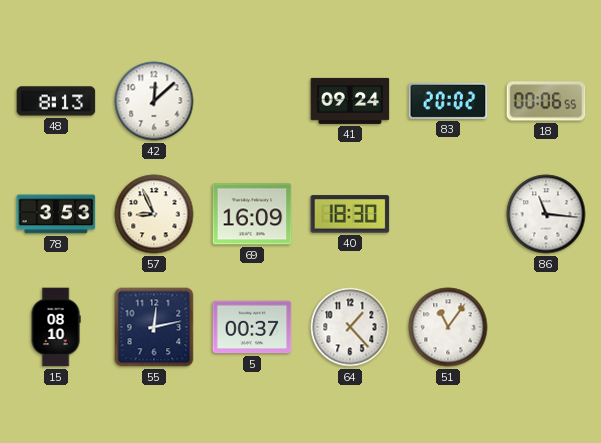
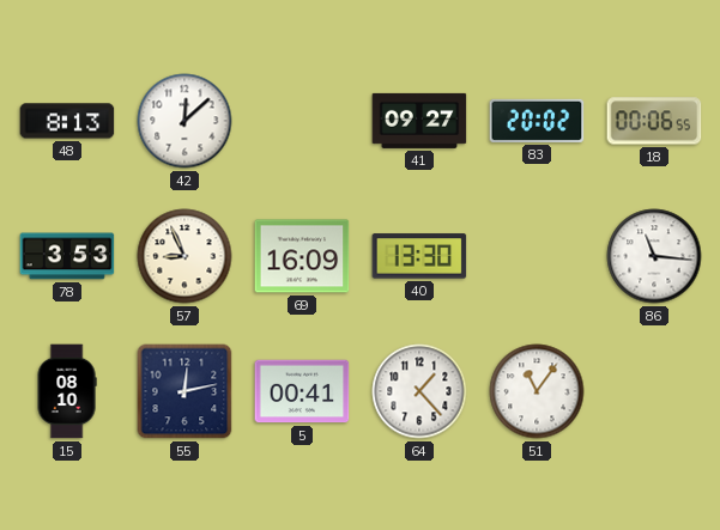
41: 09:24 -> 09:27 (419, 121)
40: 18:30 -> 13:30 (419, 256)
5: 00:37 -> 00:41 (302, 391)
